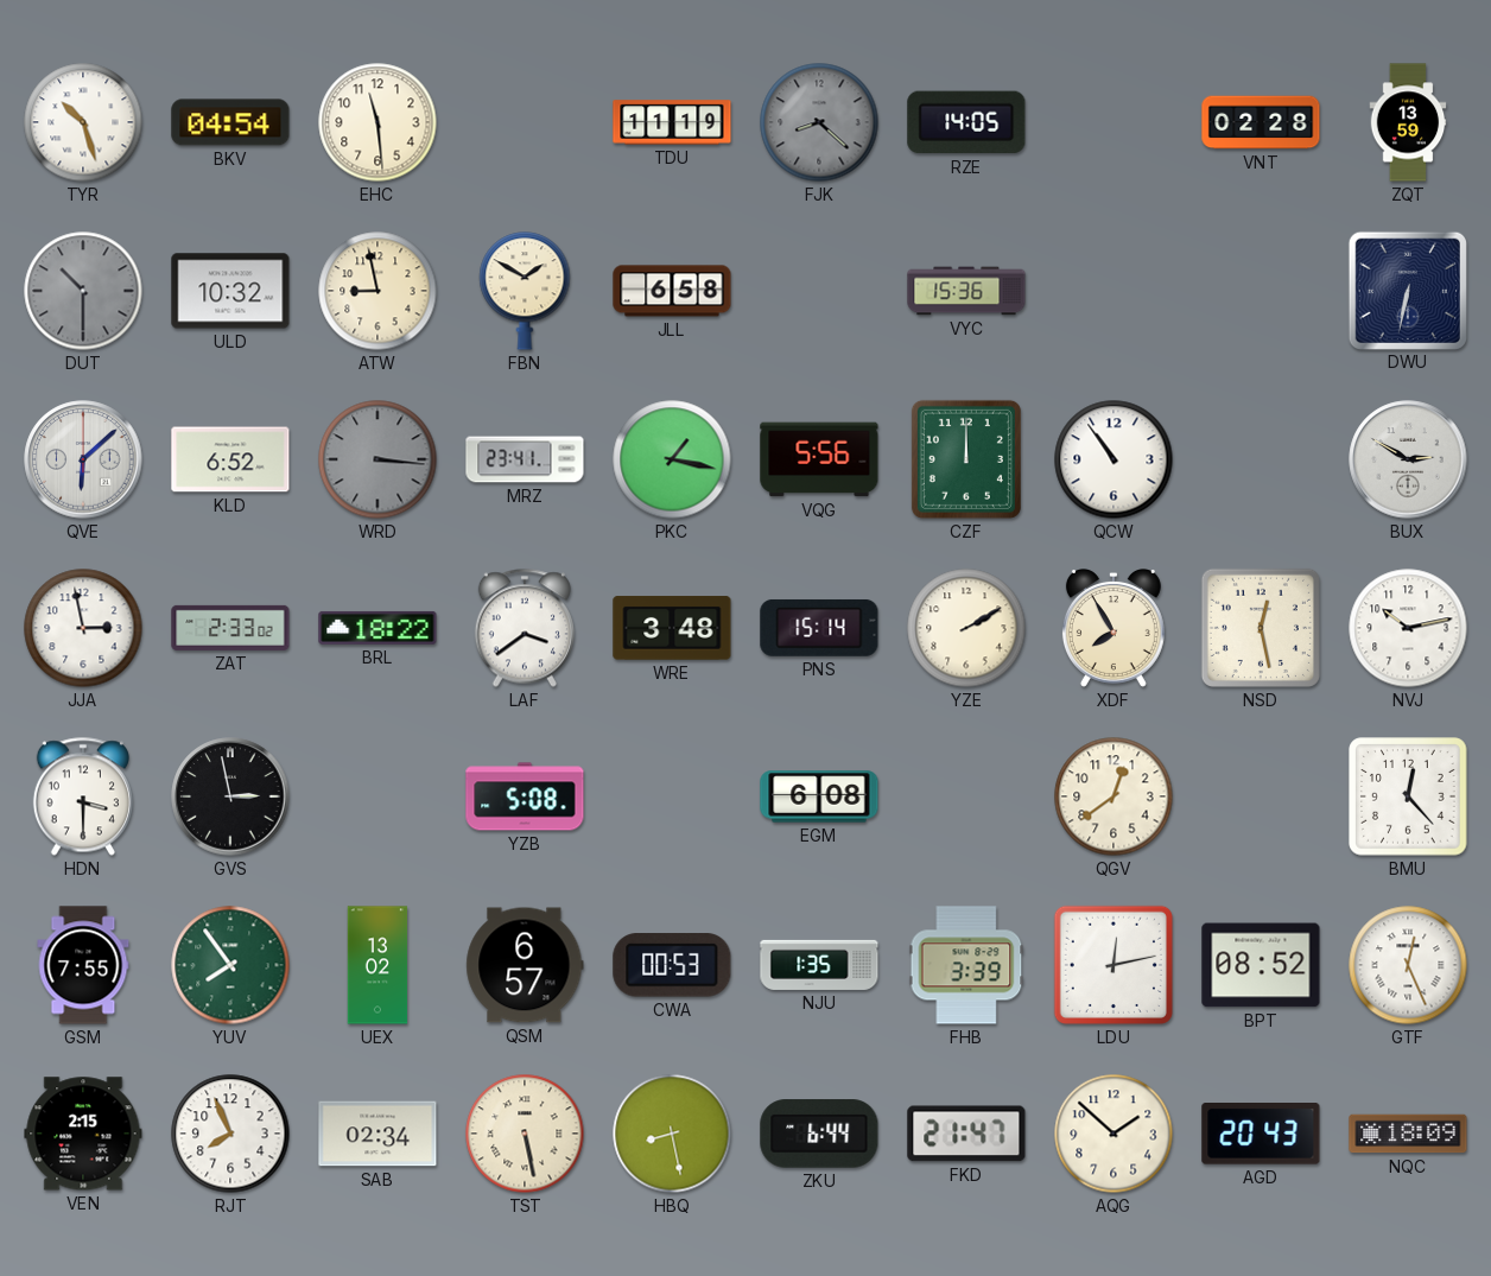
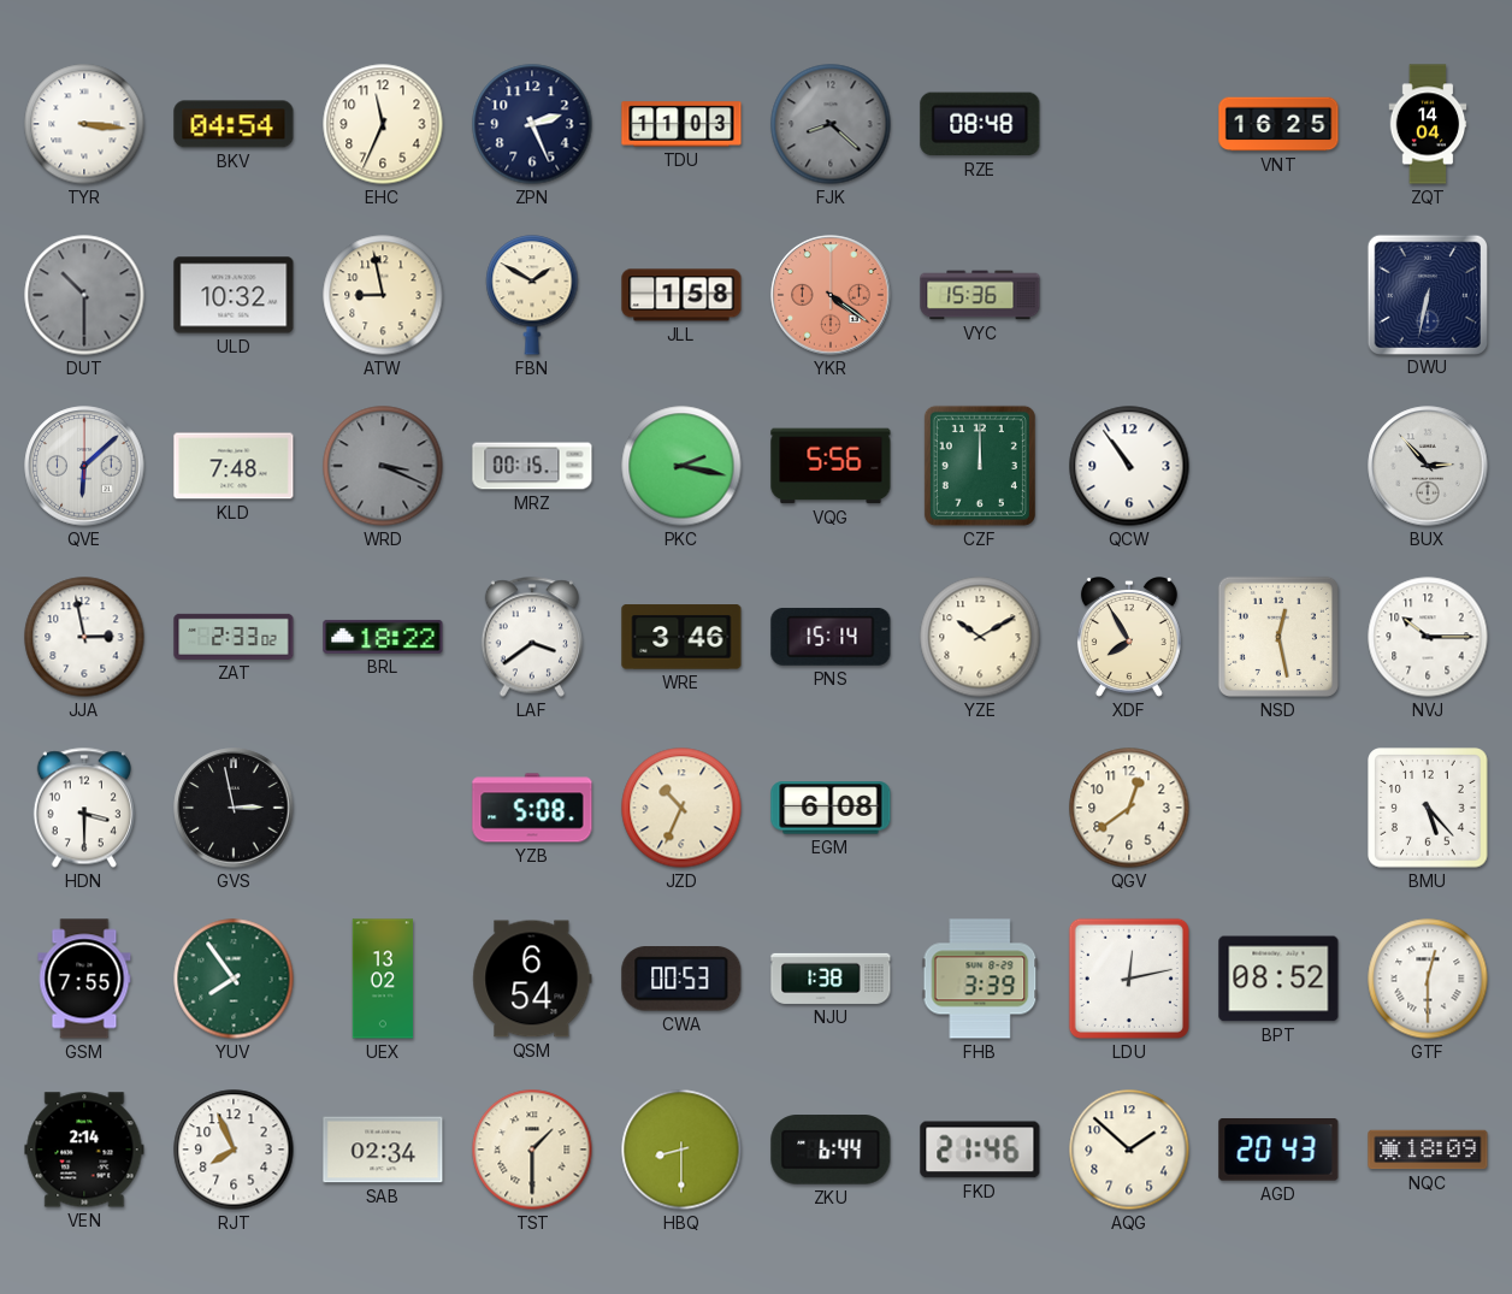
TYR: 10:27 -> 3:16 (84, 124)
EHC: 11:29 -> 11:34 (383, 124)
ZPN: none -> 2:26 (532, 124)
TDU: 11:19 -> 11:03 (681, 124)
RZE: 14:05 -> 08:48 (980, 124)
VNT: 02:28 -> 16:25 (1278, 124)
ZQT: 13:59 -> 14:04 (1428, 124)
JLL: 6:58 -> 1:58 (681, 295)
YKR: none -> 4:21 (831, 295)
KLD: 6:52 -> 7:48 (234, 466)
WRD: 3:16 -> 3:19 (383, 466)
MRZ: 23:41 -> 00:15 (532, 466)
PKC: 1:17 -> 2:17 (681, 466)
BUX: 2:50 -> 2:53 (1428, 466)
WRE: 3:48 -> 3:46 (681, 637)
YZE: 2:10 -> 10:10 (980, 637)
NVJ: 10:13 -> 10:15 (1428, 637)
JZD: none -> 10:34 (681, 808)
BMU: 12:23 -> 5:23 (1428, 808)
QSM: 6:57 -> 6:54 (532, 979)
NJU: 1:35 -> 1:38 (831, 979)
GTF: 12:26 -> 12:30 (1428, 979)
VEN: 2:15 -> 2:14 (84, 1150)
TST: 5:28 -> 1:30 (532, 1150)
HBQ: 8:28 -> 8:30 (681, 1150)
FKD: 21:47 -> 21:46 (980, 1150)
